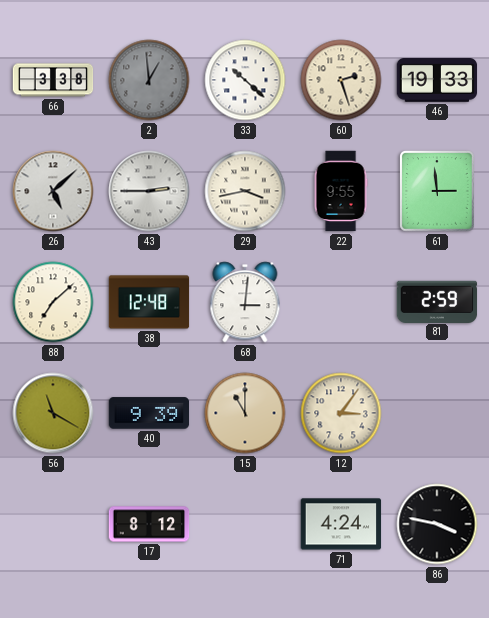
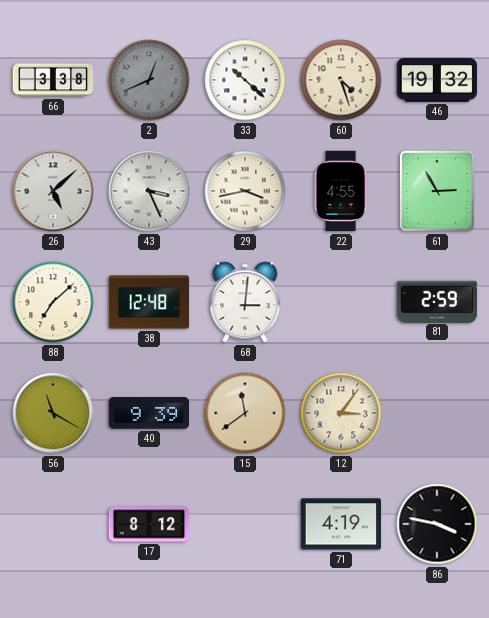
2: 12:59 -> 12:41 (149, 80)
60: 2:27 -> 4:27 (341, 80)
46: 19:33 -> 19:32 (437, 81)
43: 2:45 -> 3:26 (149, 191)
22: 9:55 -> 4:55 (341, 191)
61: 2:59 -> 2:55 (438, 192)
15: 11:00 -> 11:39 (245, 413)
71: 4:24 -> 4:19 (341, 524)
